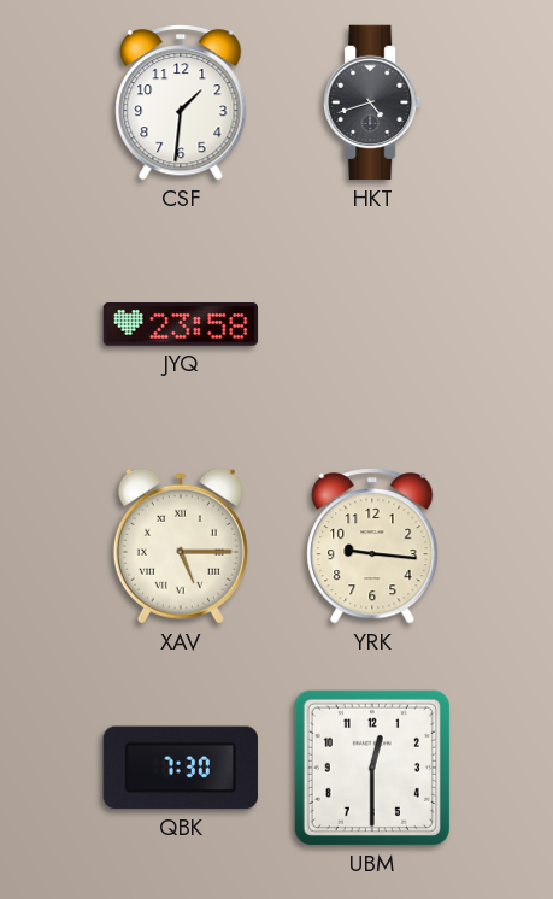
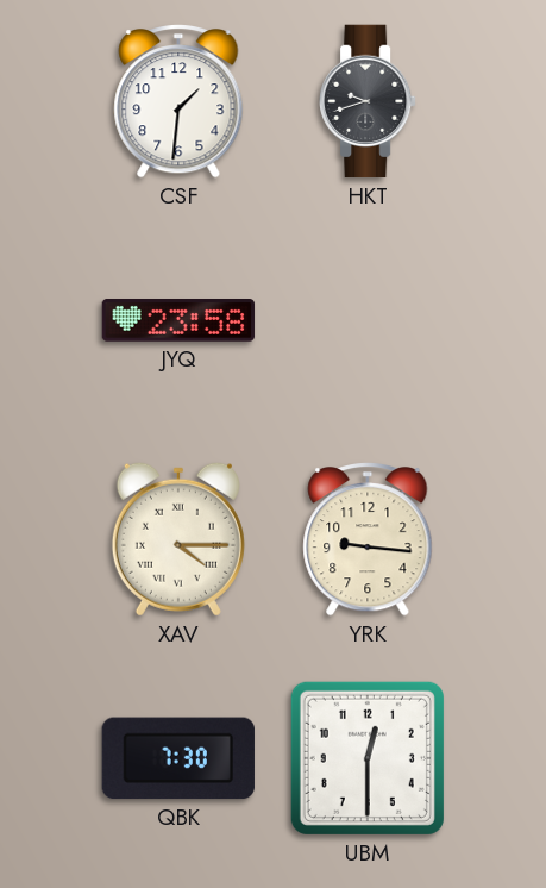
HKT: 4:42 -> 9:42 (368, 101)
XAV: 5:15 -> 4:15 (178, 539)
